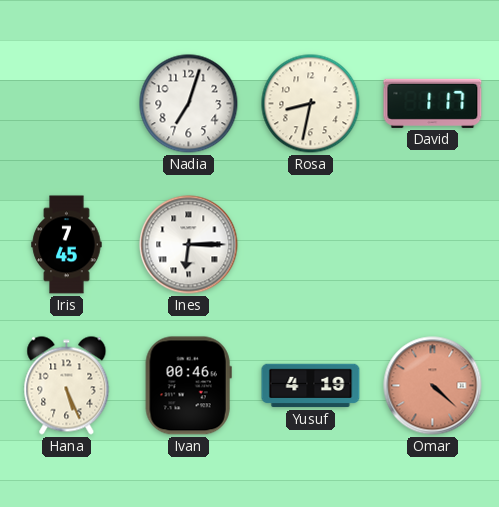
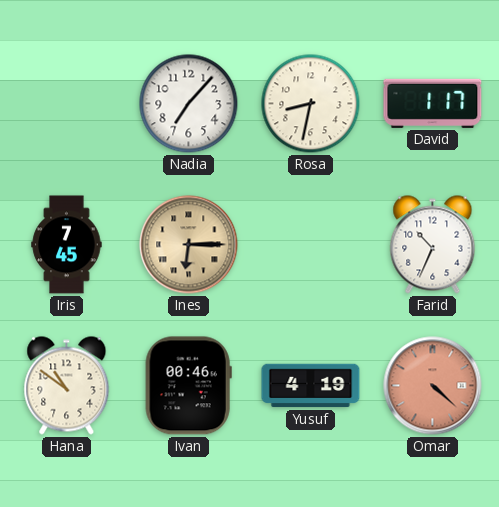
Nadia: 7:03 -> 7:07 (189, 104)
Ines dial: white -> champagne (189, 245)
Farid: none -> 10:34 (433, 245)
Hana: 5:26 -> 10:51 (67, 386)
